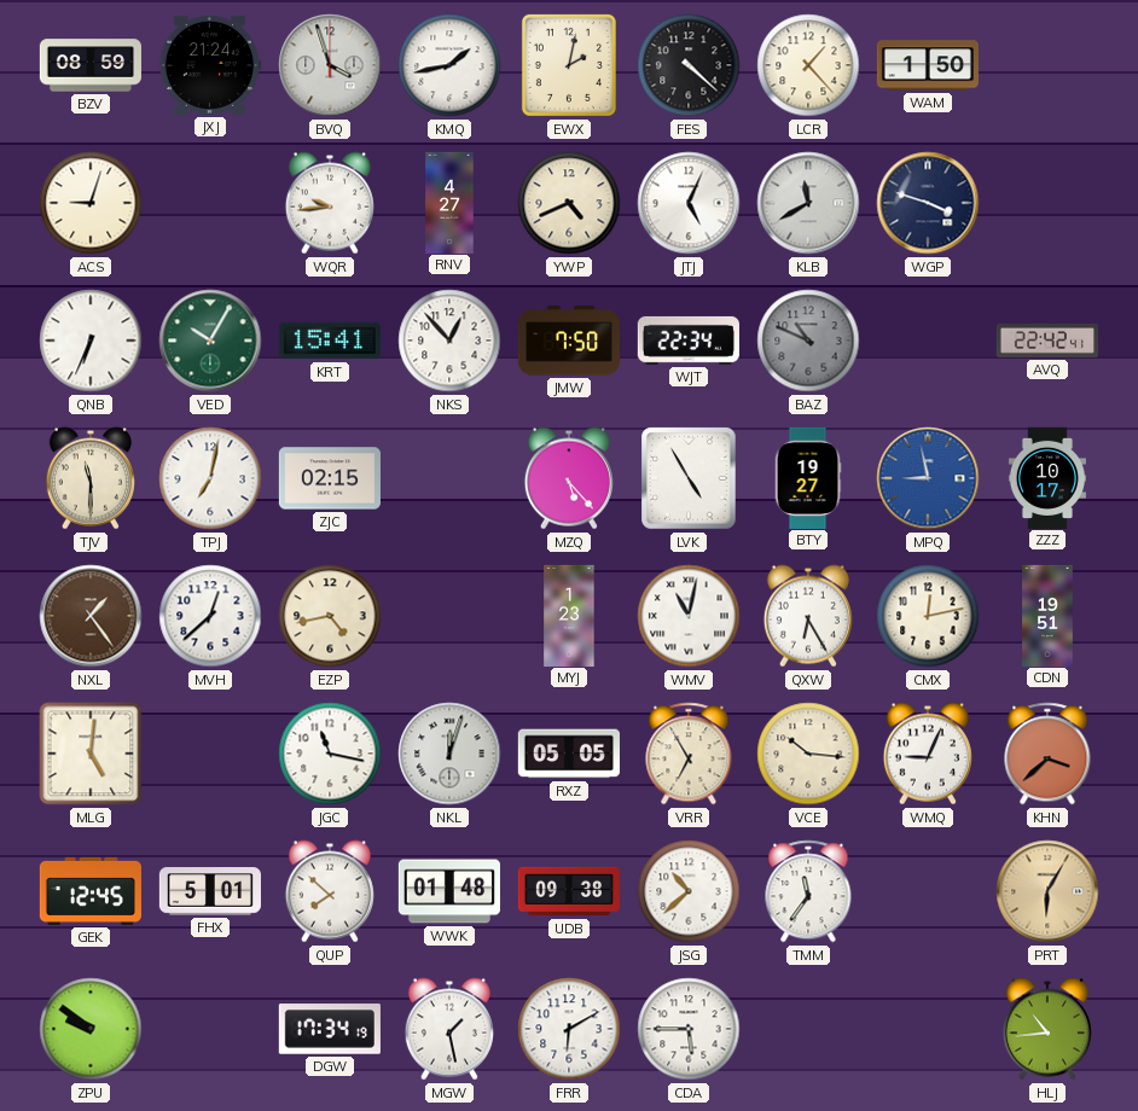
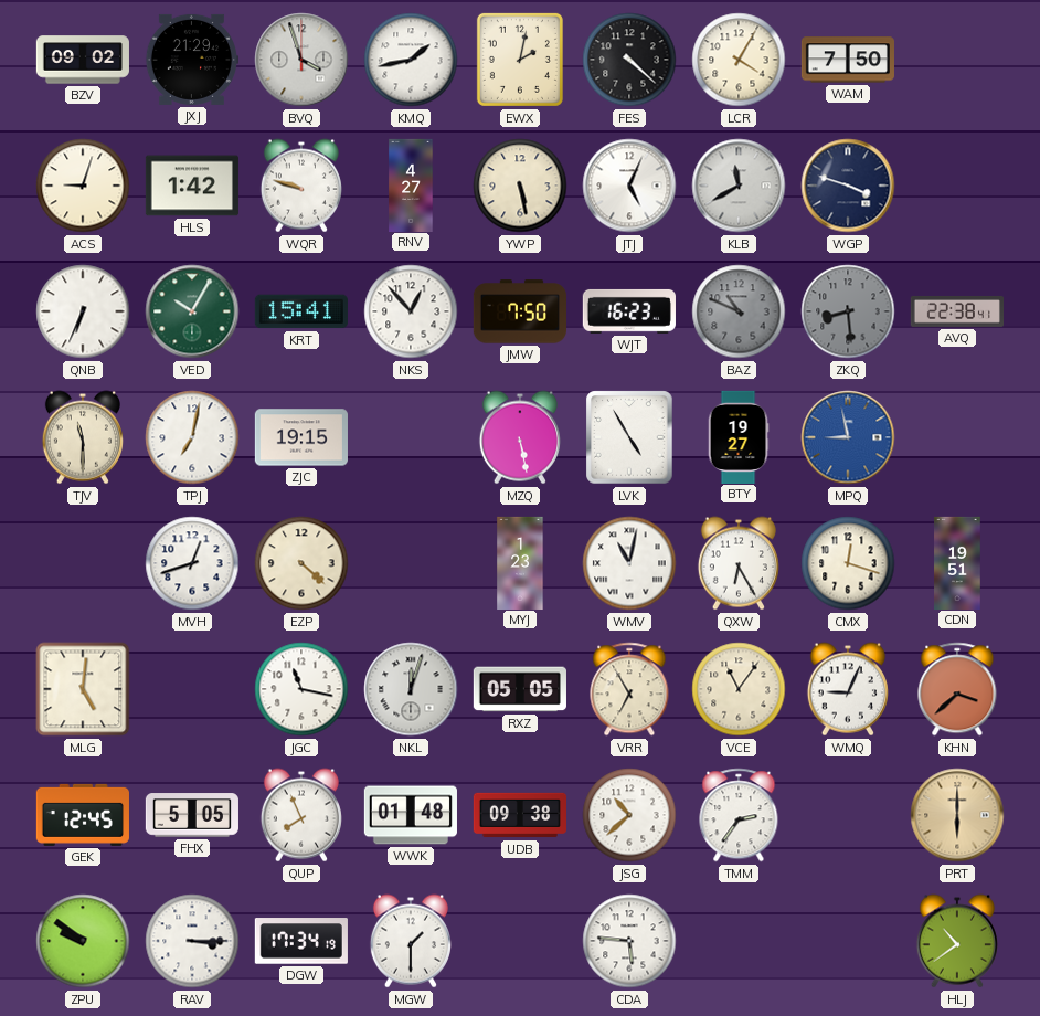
BZV: 08:59 -> 09:02 (82, 60)
JXJ: 21:24 -> 21:29 (191, 60)
LCR: 1:23 -> 4:05 (739, 60)
WAM: 1:50 -> 7:50 (848, 60)
HLS: none -> 1:42 (192, 186)
WQR: 9:44 -> 9:48 (301, 186)
YWP: 4:41 -> 5:28 (520, 186)
WJT: 22:34 -> 16:23 (629, 311)
ZKQ: none -> 8:29 (848, 311)
AVQ: 22:42 -> 22:38 (956, 311)
ZJC: 02:15 -> 19:15 (301, 437)
MZQ: 5:23 -> 5:28 (520, 437)
ZZZ: 10:17 -> none (1047, 477)
NXL: 1:24 -> none (91, 616)
MVH: 12:38 -> 12:42 (192, 563)
EZP: 4:43 -> 4:22 (301, 563)
CMX: 12:13 -> 12:18 (848, 563)
VCE: 10:16 -> 11:06 (739, 689)
FHX: 5:01 -> 5:05 (192, 815)
QUP: 7:52 -> 7:56 (301, 815)
TMM: 11:36 -> 2:36 (739, 815)
PRT: 6:05 -> 6:00 (957, 815)
RAV: none -> 3:15 (192, 941)
MGW: 1:28 -> 1:30 (411, 941)
FRR: 6:10 -> none (569, 1029)
CDA: 5:45 -> 5:46 (629, 941)
HLJ: 10:44 -> 10:39 (957, 941)
